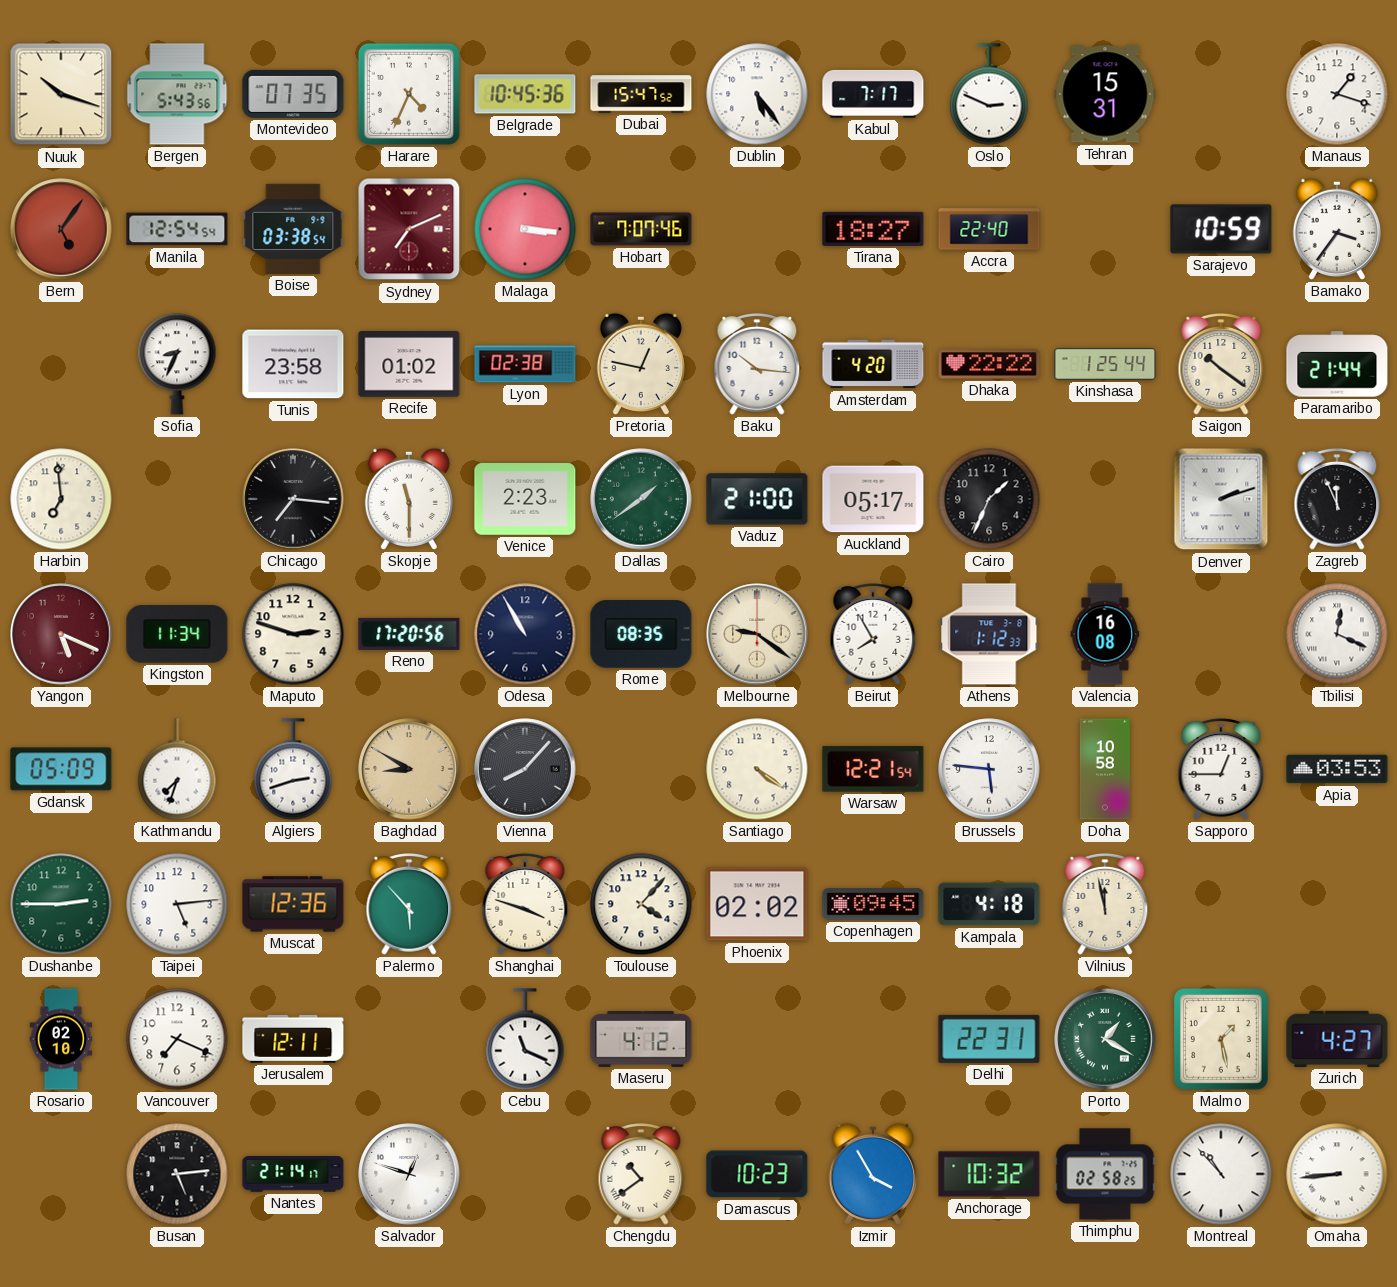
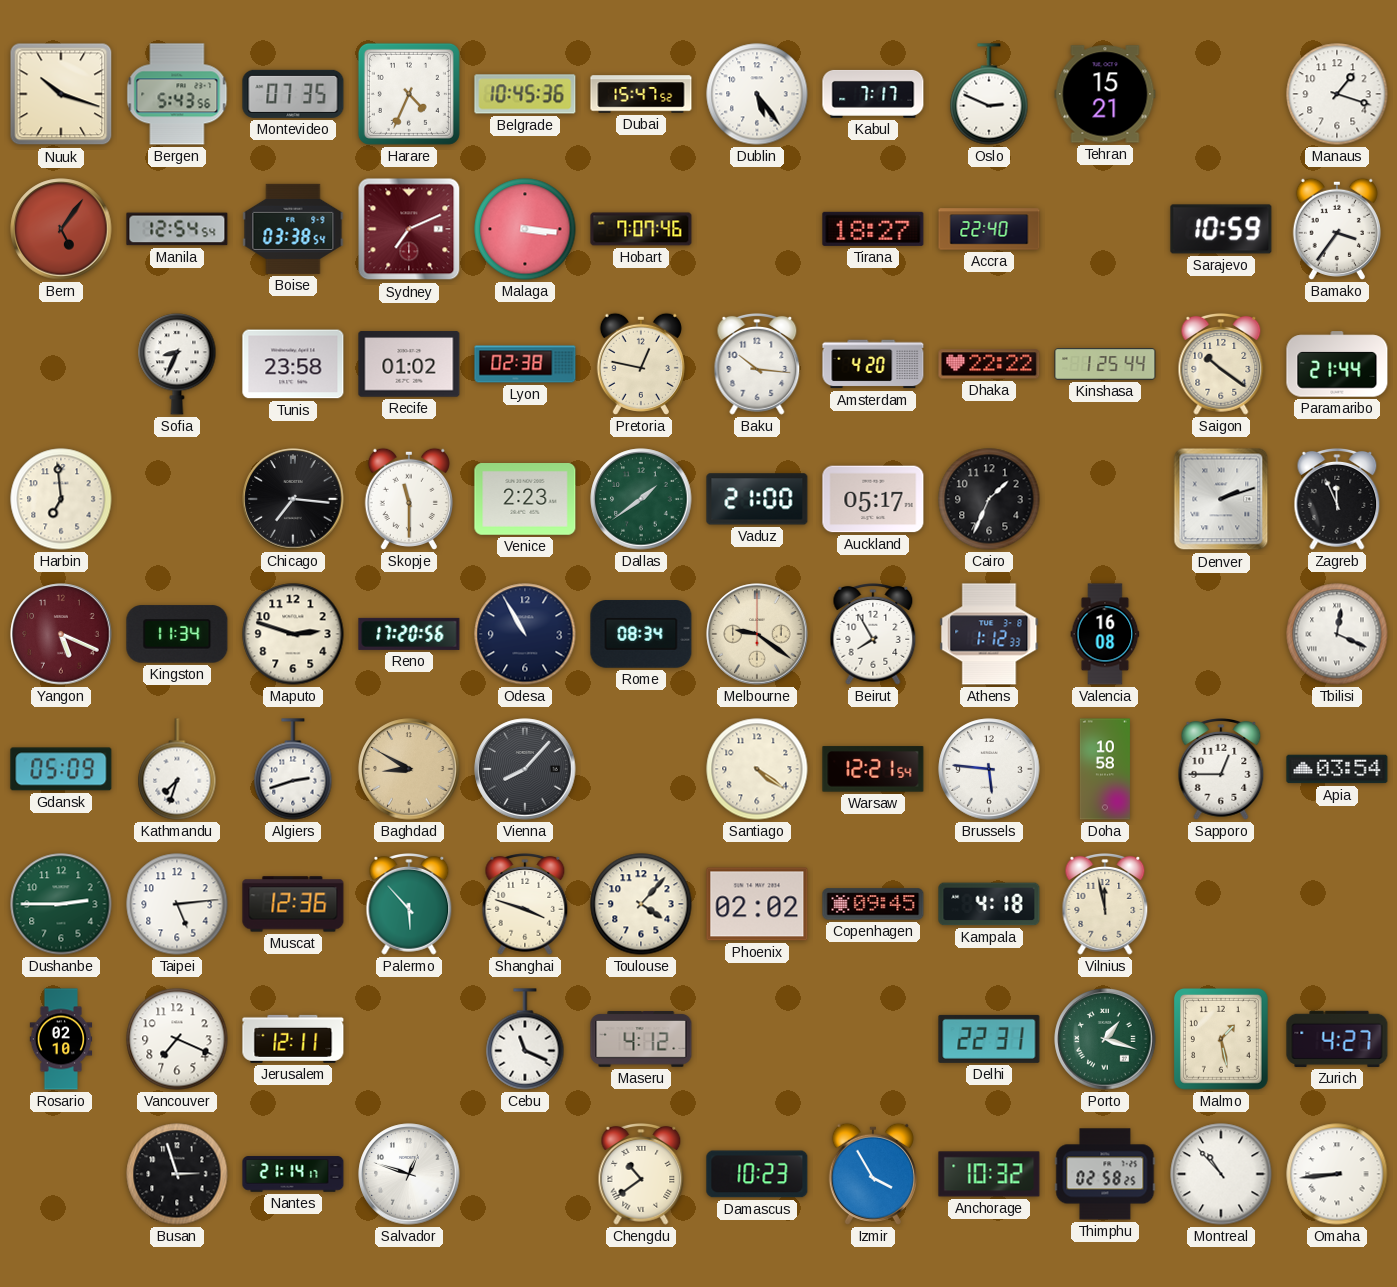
Tehran: 15:31 -> 15:21 (1105, 94)
Rome: 08:35 -> 08:34 (641, 634)
Apia: 03:53 -> 03:54 (1337, 769)
Porto: 1:20 -> 1:18 (1105, 1039)
Busan: 5:14 -> 2:57 (177, 1174)
